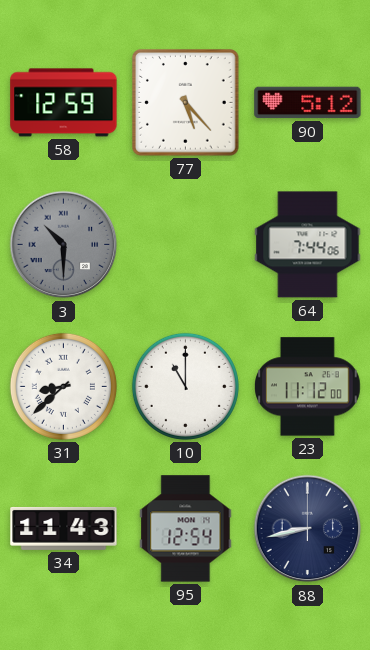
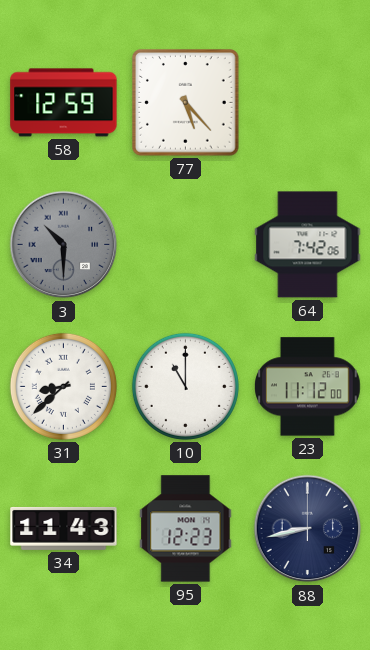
90: 5:12 -> none (308, 103)
64: 7:44 -> 7:42 (308, 245)
95: 12:54 -> 12:23 (186, 529)
